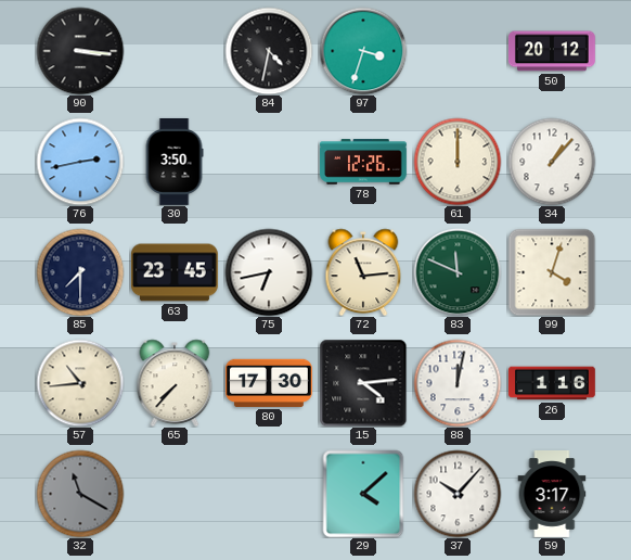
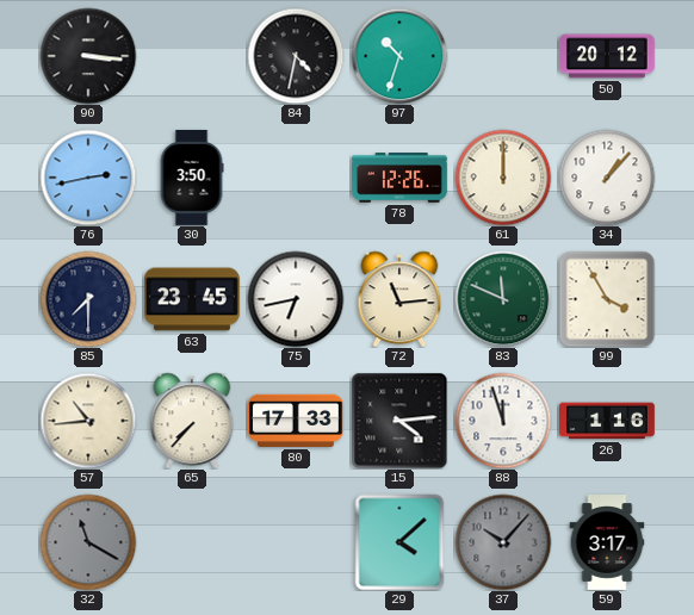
97: 3:33 -> 10:33 (399, 56)
99: 4:03 -> 3:55 (607, 299)
80: 17:30 -> 17:33 (296, 421)
88: 12:02 -> 11:57 (503, 421)
37 dial: white -> grey (503, 542)
